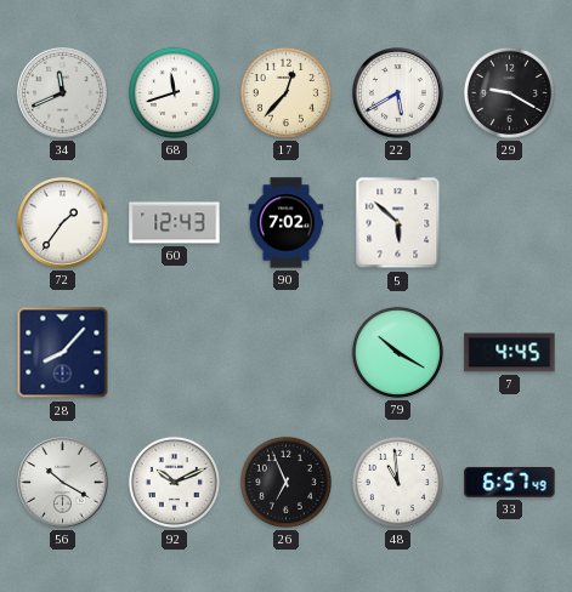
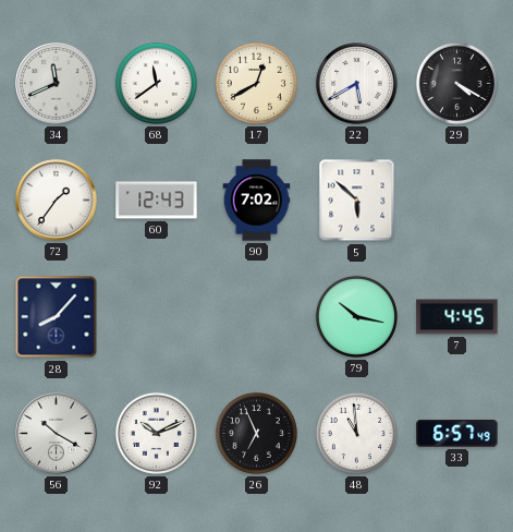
68: 11:42 -> 11:39 (156, 83)
17: 12:37 -> 12:40 (256, 83)
29: 9:20 -> 4:20 (456, 83)
79: 10:20 -> 10:17 (356, 316)
